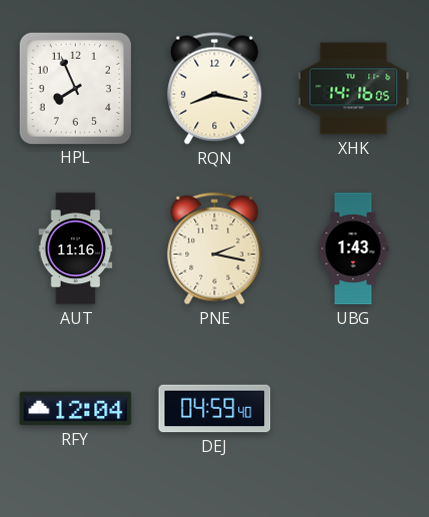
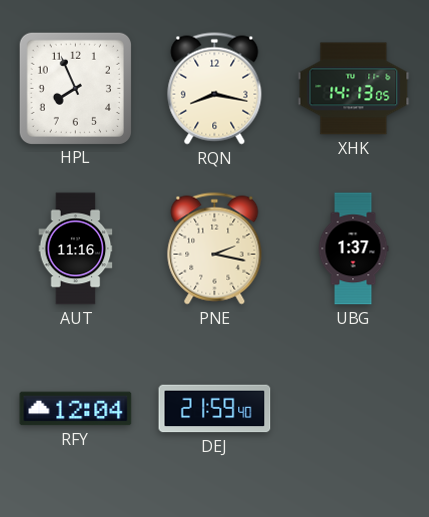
XHK: 14:16 -> 14:13 (354, 89)
UBG: 1:43 -> 1:37 (353, 249)
DEJ: 04:59 -> 21:59 (215, 409)
